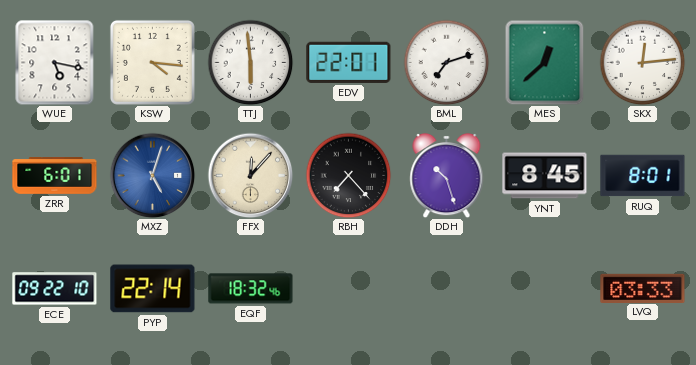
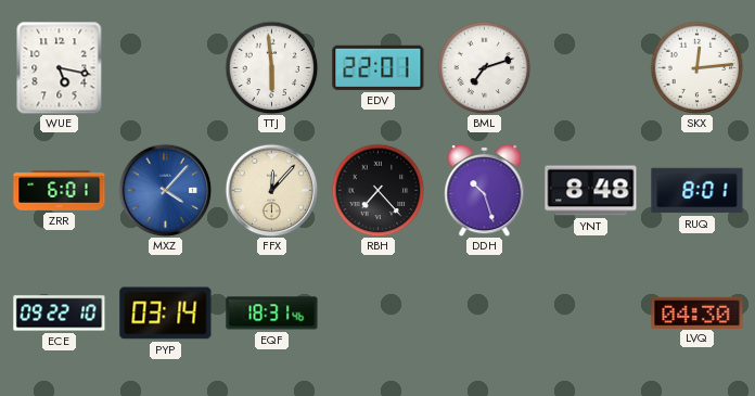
KSW: 4:16 -> none (152, 62)
MES: 12:38 -> none (545, 62)
MXZ: 5:03 -> 4:07 (165, 190)
YNT: 8:45 -> 8:48 (591, 191)
PYP: 22:14 -> 03:14 (166, 314)
EQF: 18:32 -> 18:31 (272, 314)
LVQ: 03:33 -> 04:30 (698, 312)
